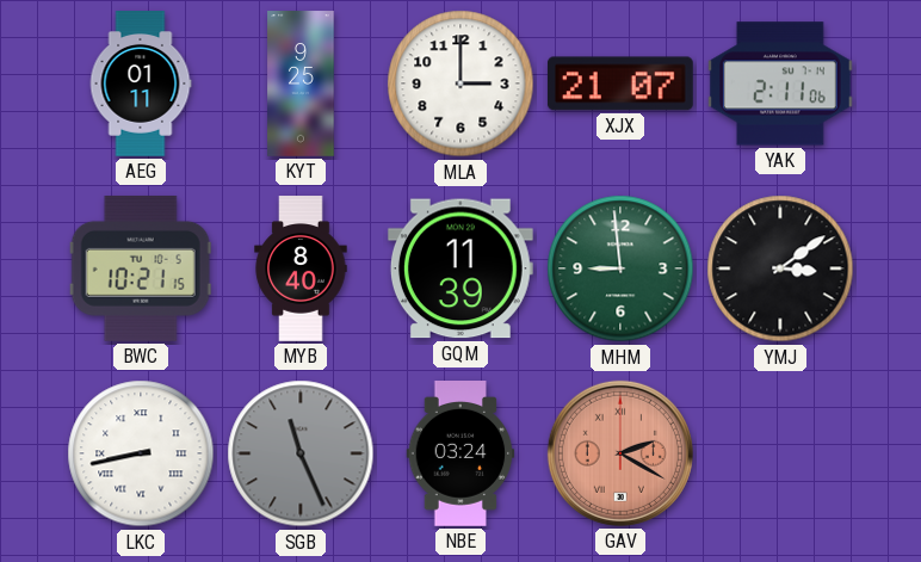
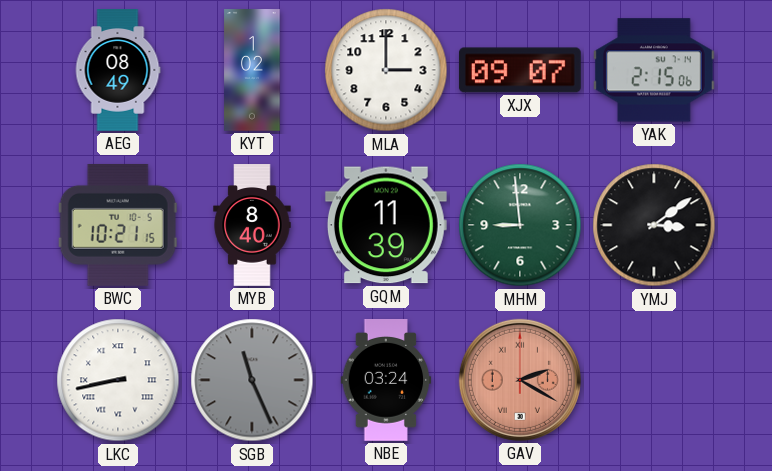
AEG: 01:11 -> 08:49 (118, 70)
KYT: 9:25 -> 1:02 (252, 70)
XJX: 21:07 -> 09:07 (520, 70)
YAK: 2:11 -> 2:15 (654, 70)
